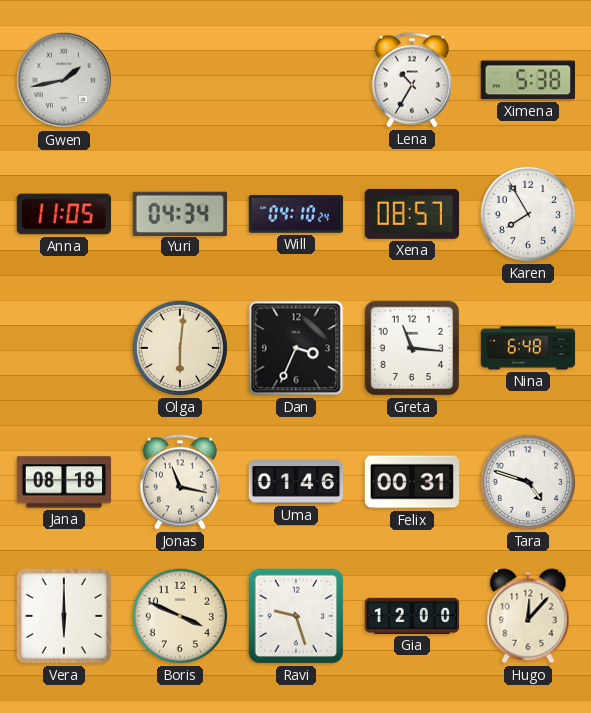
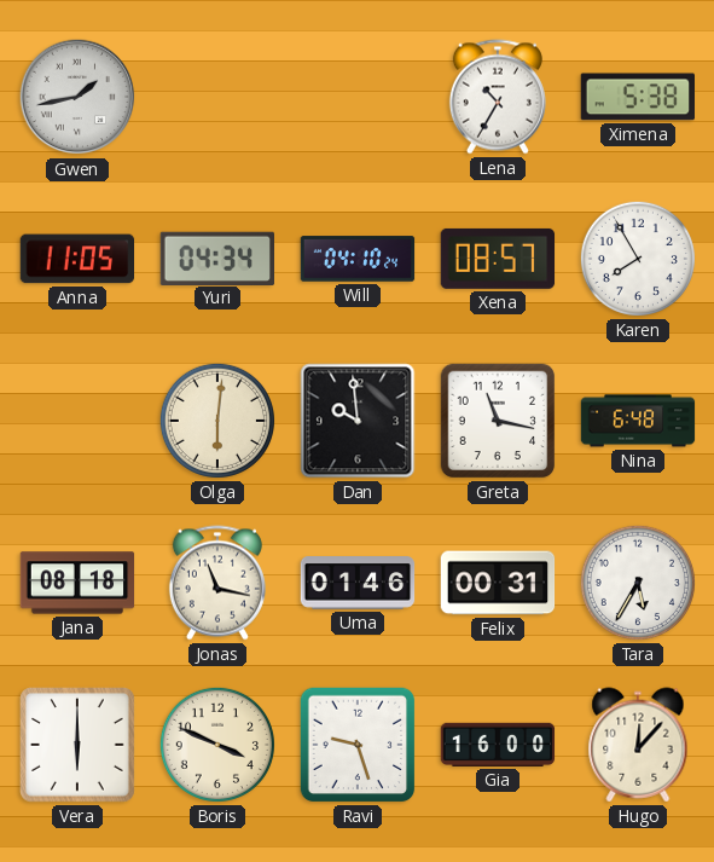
Dan: 3:34 -> 9:59 (358, 421)
Greta: 11:16 -> 11:17 (498, 421)
Tara: 4:48 -> 5:35 (638, 583)
Gia: 12:00 -> 16:00 (498, 745)
